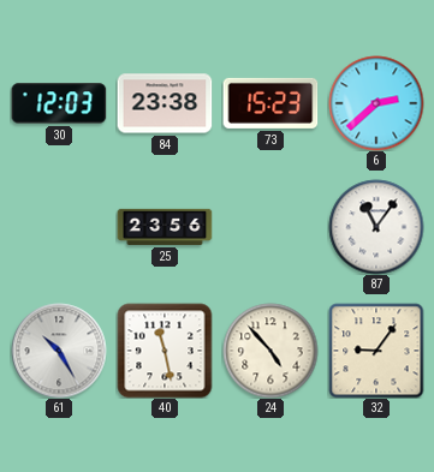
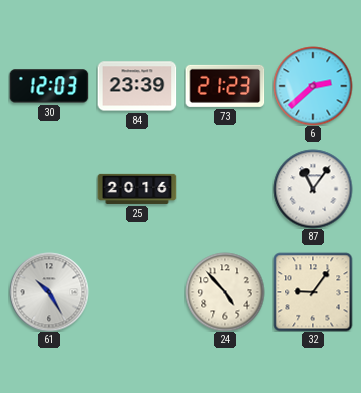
84: 23:38 -> 23:39 (137, 86)
73: 15:23 -> 21:23 (225, 86)
25: 23:56 -> 20:16 (137, 189)
40: 11:28 -> none (165, 351)
